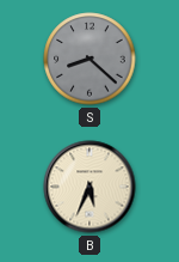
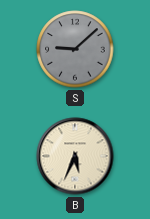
S: 8:22 -> 9:08 (75, 49)
